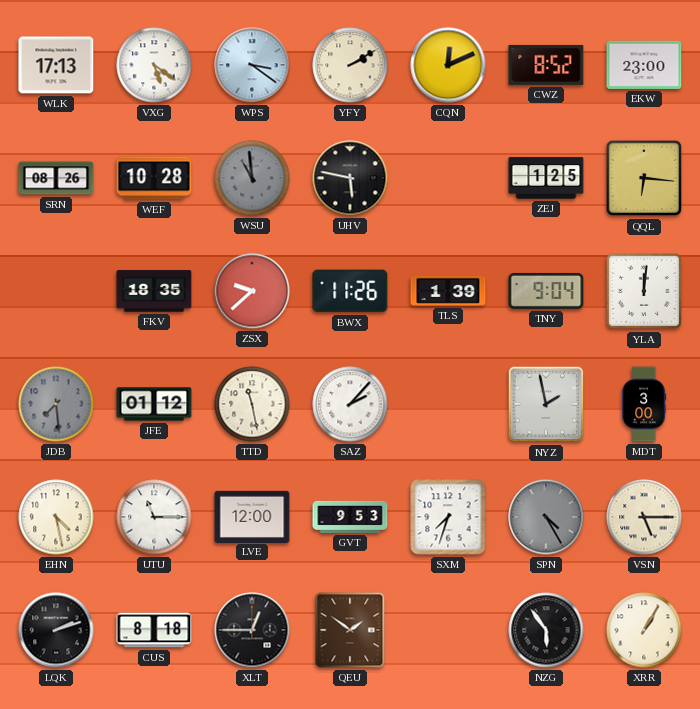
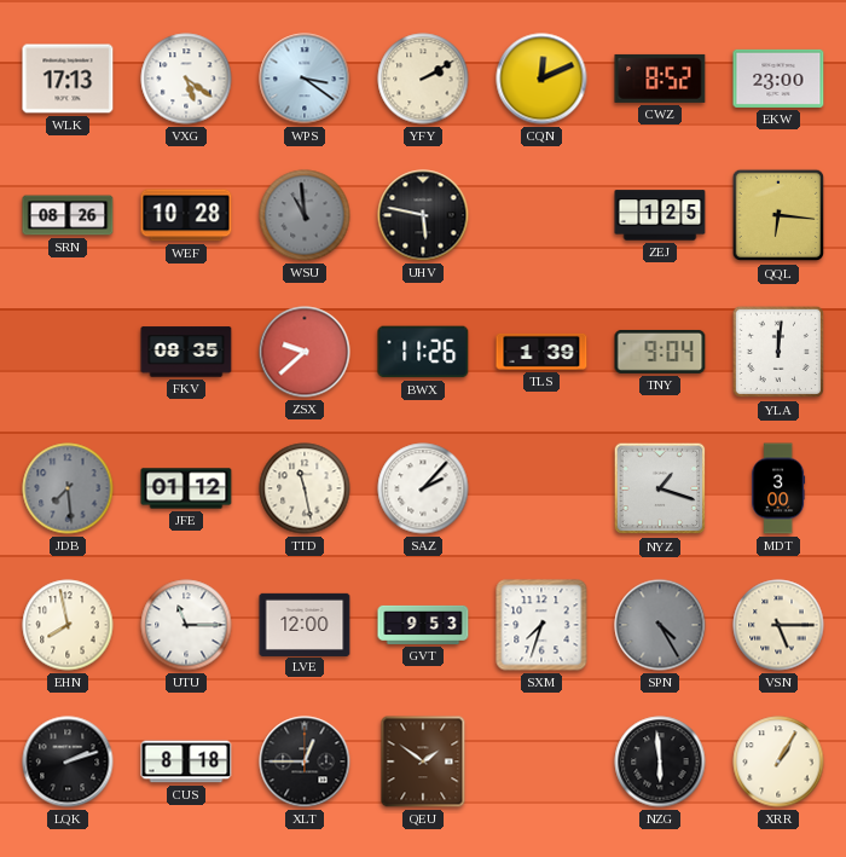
FKV: 18:35 -> 08:35 (186, 352)
NYZ: 1:58 -> 1:18 (660, 488)
EHN: 4:28 -> 7:58 (68, 625)
NZG: 5:54 -> 5:59 (660, 762)
